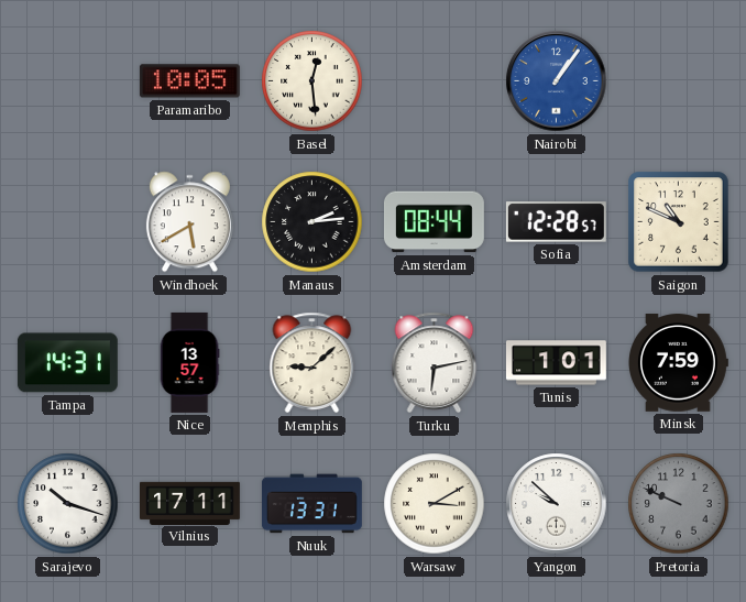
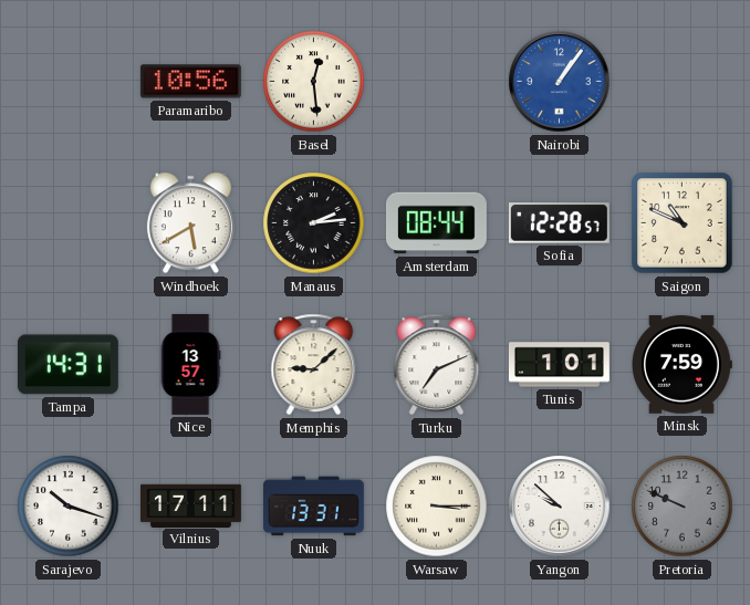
Paramaribo: 10:05 -> 10:56 (190, 82)
Turku: 6:13 -> 7:11 (437, 365)
Warsaw: 3:10 -> 3:15 (437, 507)
